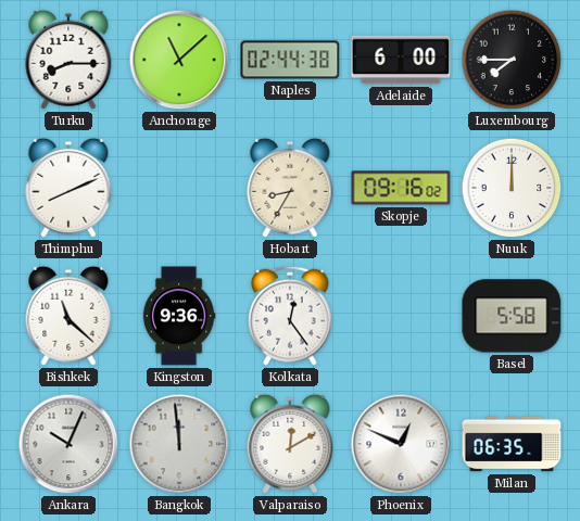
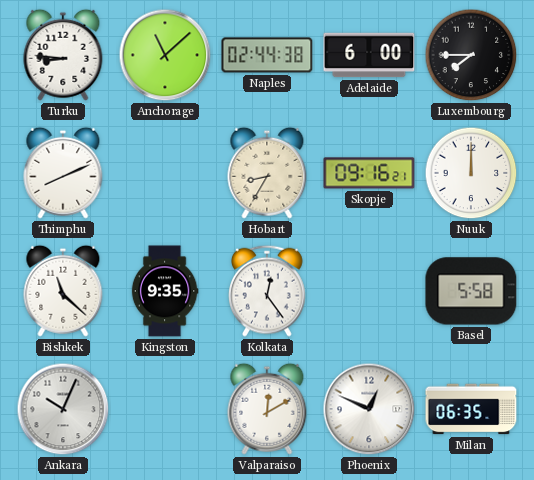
Turku: 8:15 -> 8:46 (63, 55)
Skopje: 09:16:02 -> 09:16:21 (369, 173)
Kingston: 9:36 -> 9:35 (165, 291)
Bangkok: 11:59 -> none (179, 444)
